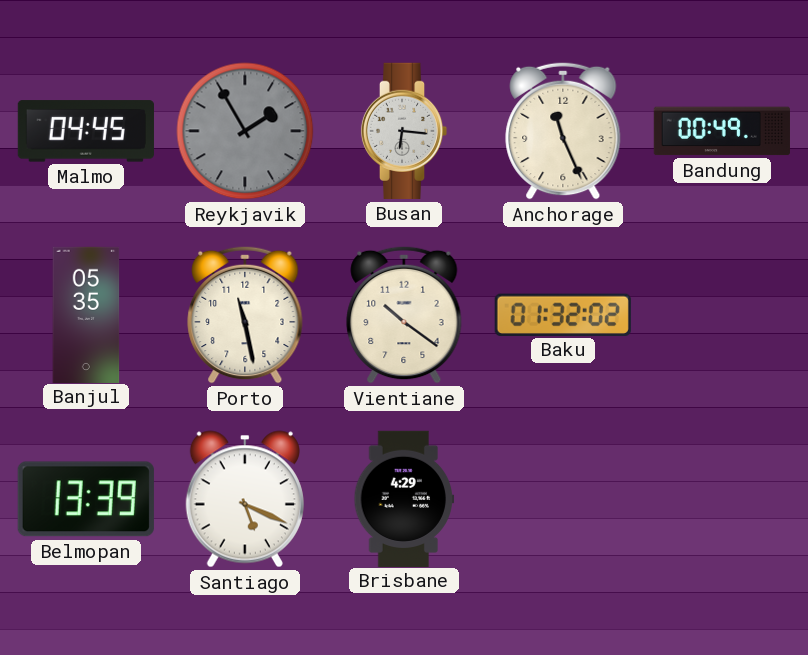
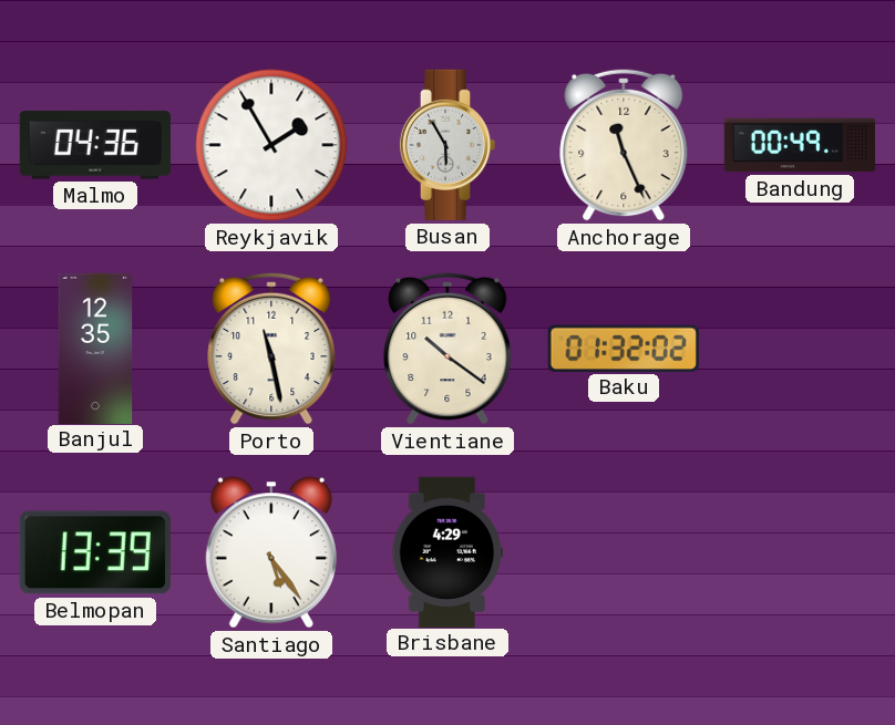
Malmo: 04:45 -> 04:36 (95, 145)
Reykjavik dial: grey -> white (271, 145)
Busan: 6:16 -> 5:55 (447, 145)
Banjul: 05:35 -> 12:35 (95, 348)
Santiago: 5:19 -> 5:24 (271, 552)
